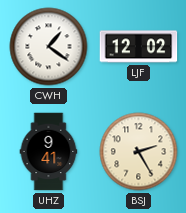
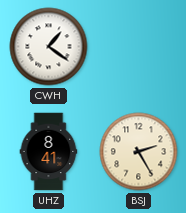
LJF: 12:02 -> none (139, 47)
UHZ: 9:41 -> 8:41 (49, 152)
